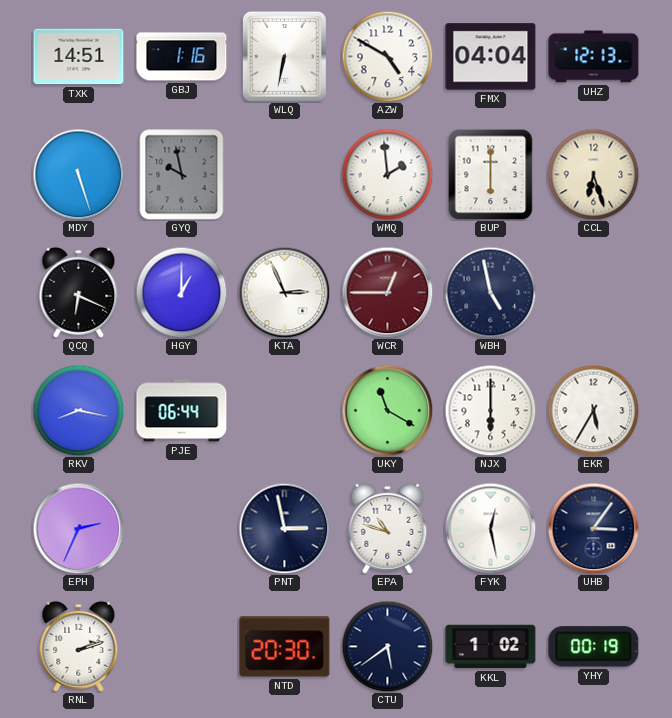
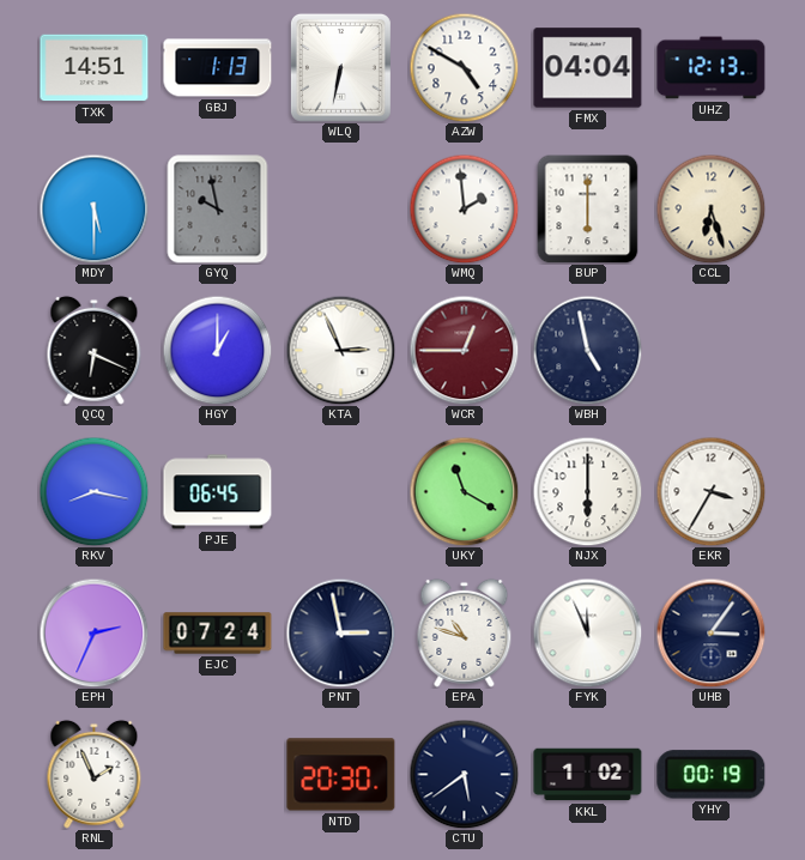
GBJ: 1:16 -> 1:13 (218, 68)
MDY: 5:27 -> 5:30 (93, 208)
PJE: 06:44 -> 06:45 (218, 492)
EKR: 5:35 -> 3:35 (710, 491)
EJC: none -> 07:24 (218, 634)
FYK: 12:28 -> 11:56 (587, 632)
RNL: 2:12 -> 1:56 (95, 774)
